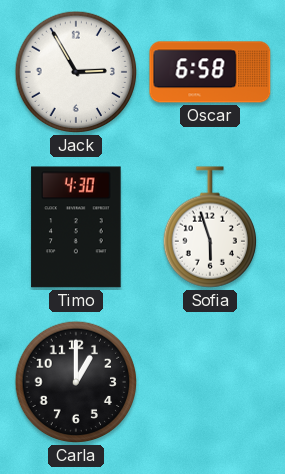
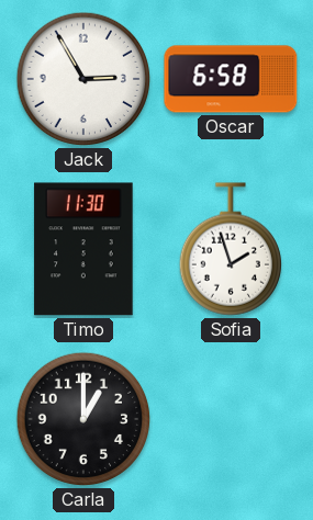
Timo: 4:30 -> 11:30 (83, 249)
Sofia: 5:57 -> 1:57 (230, 249)
